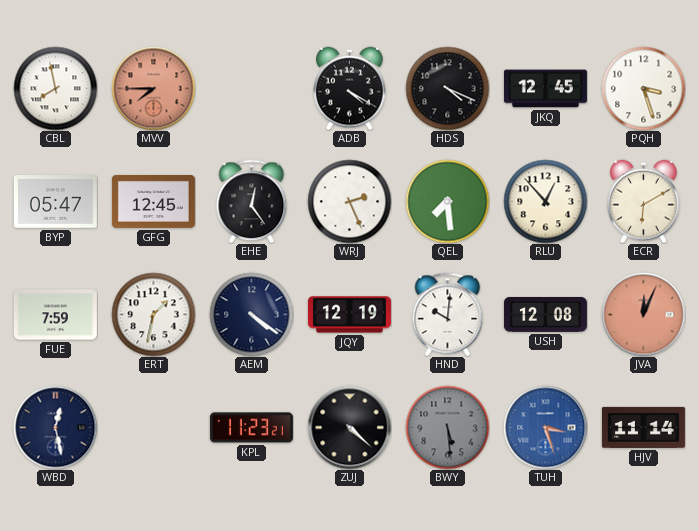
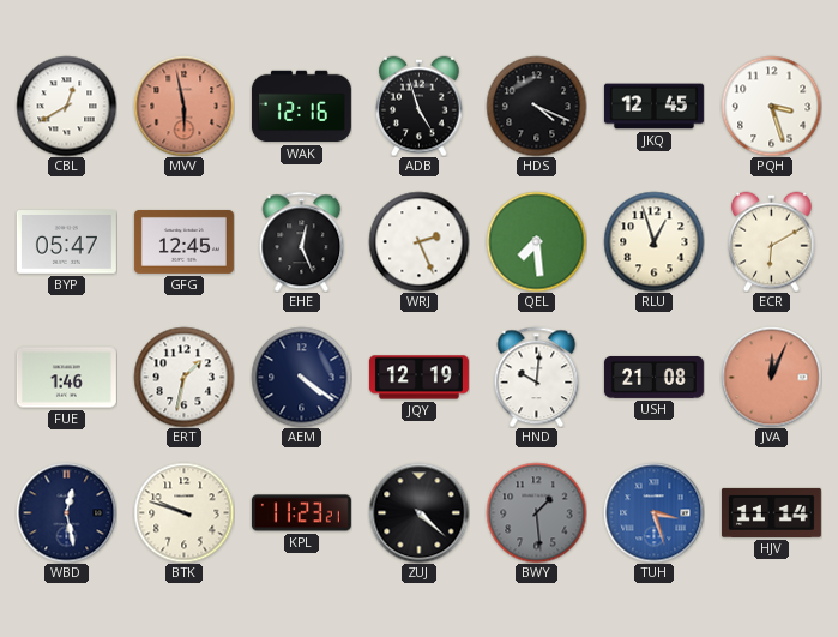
CBL: 7:58 -> 12:40 (66, 106)
MVV: 7:45 -> 5:58 (183, 106)
WAK: none -> 12:16 (301, 107)
ADB: 4:20 -> 4:57 (420, 106)
EHE: 12:24 -> 12:26 (302, 241)
RLU: 12:53 -> 12:57 (653, 241)
FUE: 7:59 -> 1:46 (66, 378)
USH: 12:08 -> 21:08 (653, 377)
BTK: none -> 9:48 (183, 512)
BWY: 5:29 -> 1:29 (536, 512)
